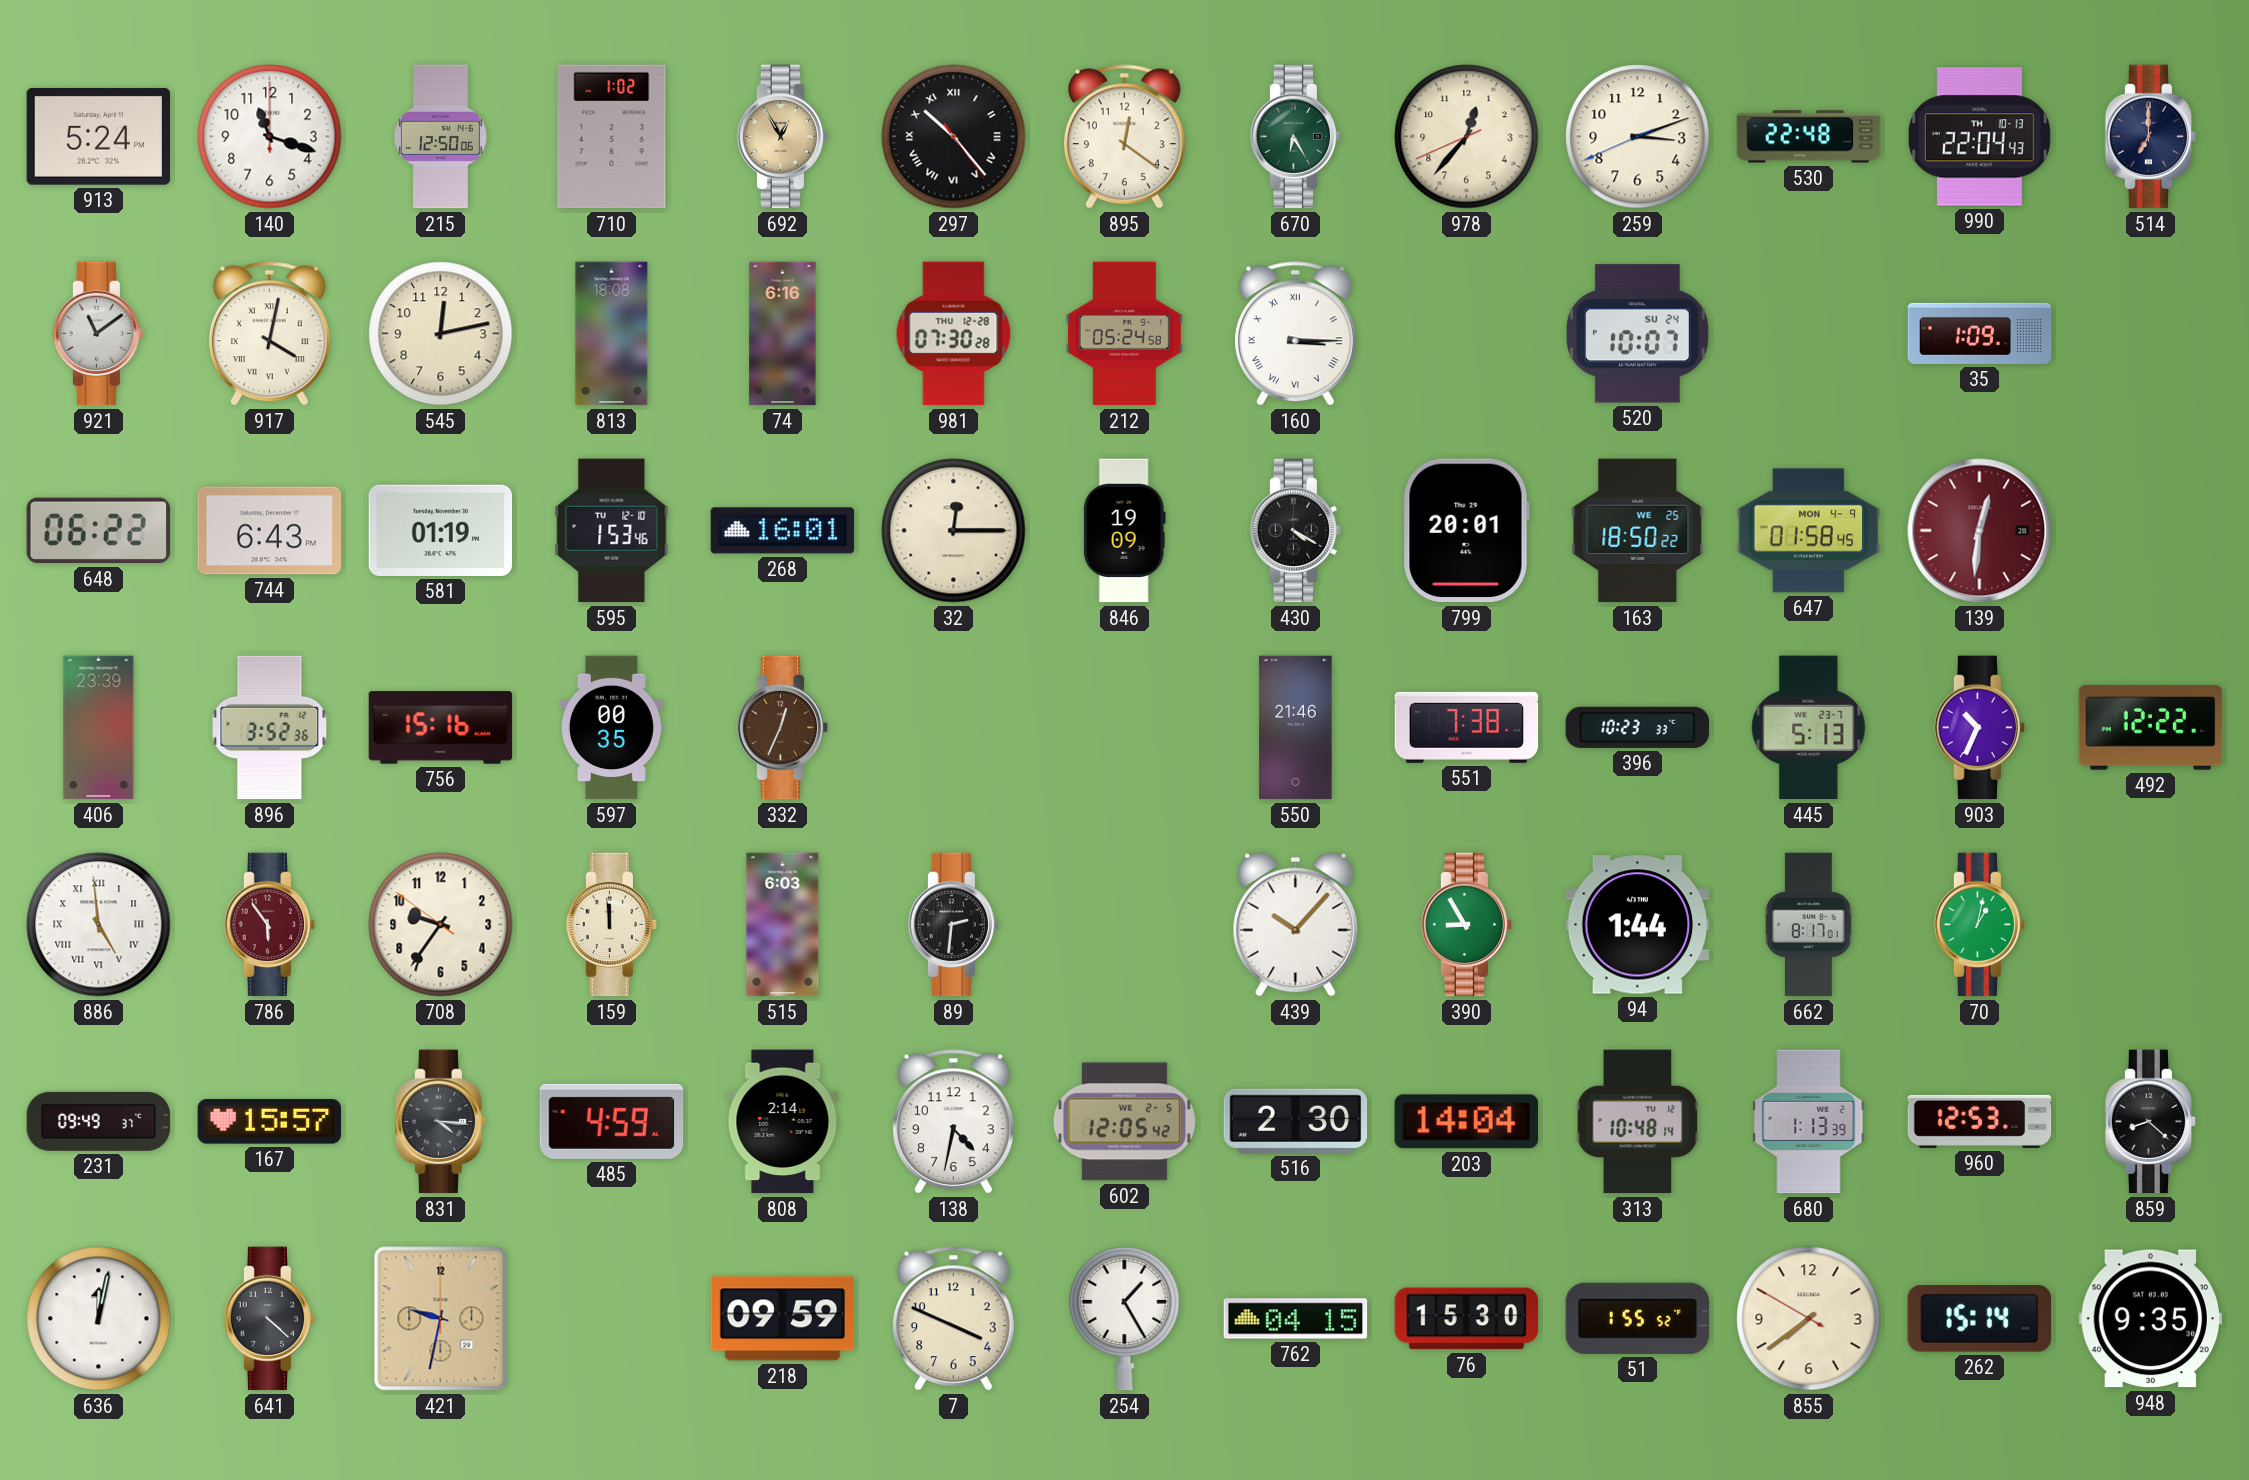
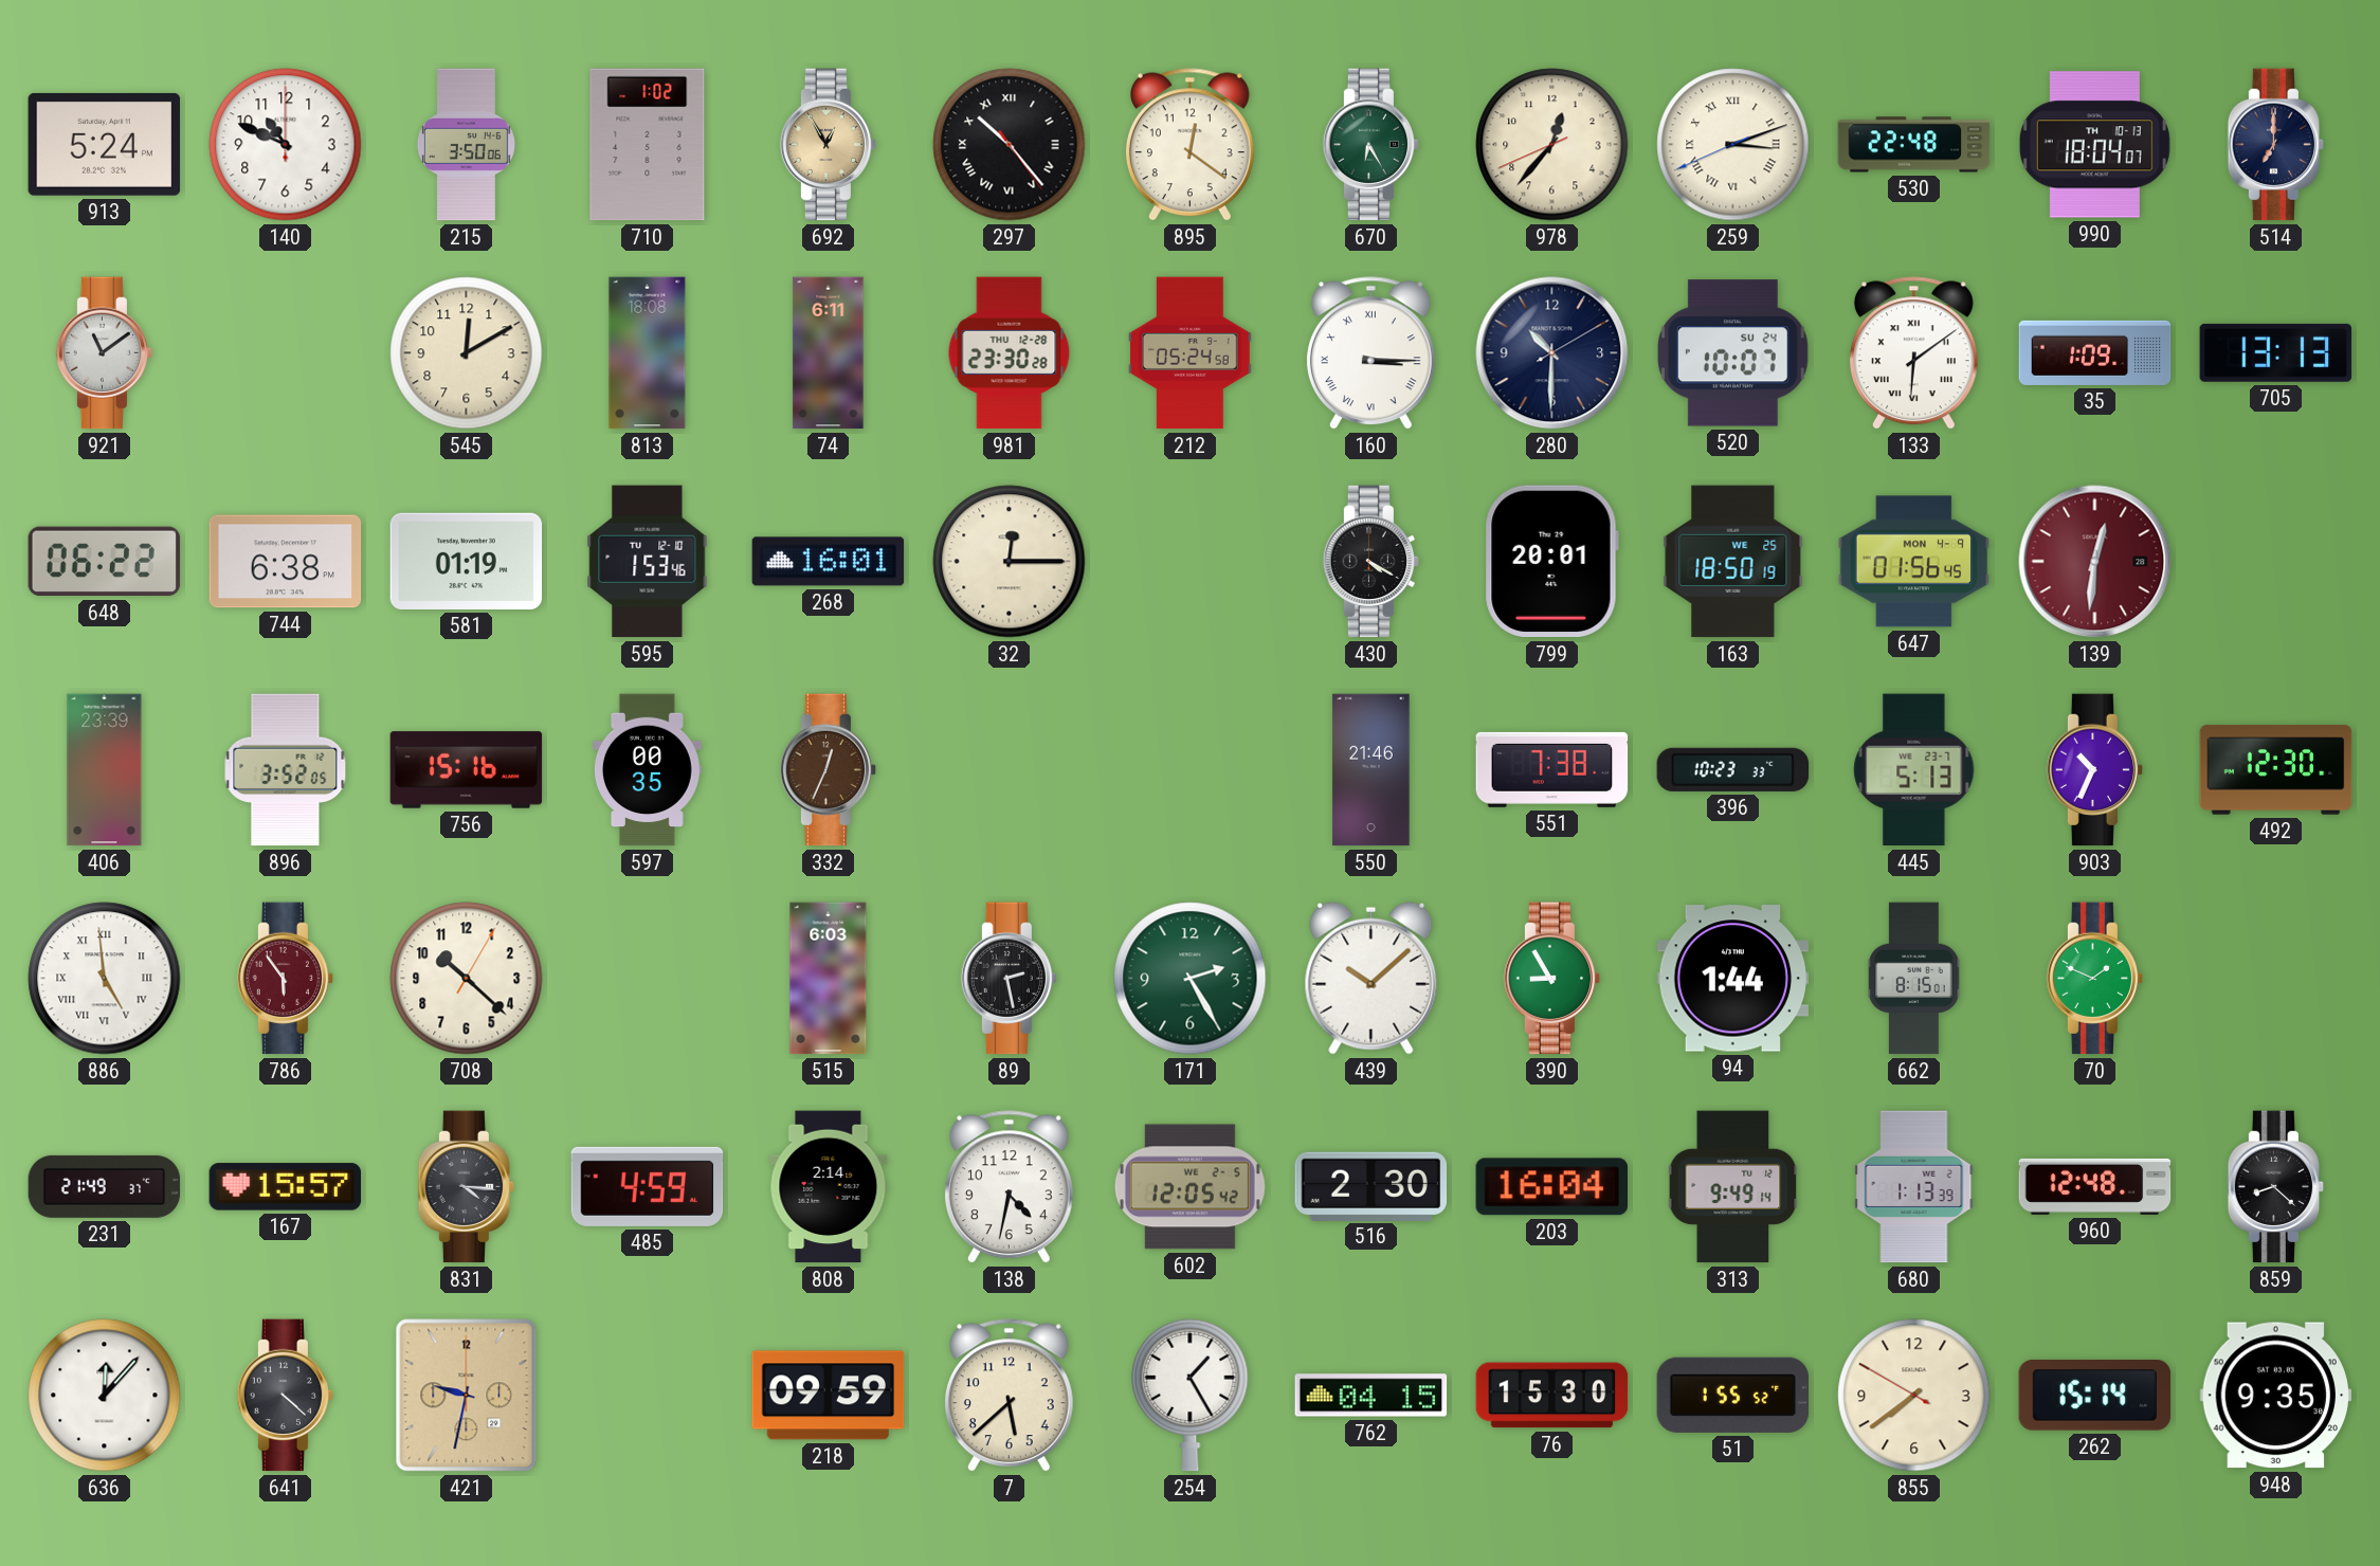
140: 11:18 -> 10:49 (286, 145)
215: 12:50 -> 3:50 (466, 145)
259 numerals: Arabic -> Roman (1733, 145)
990: 22:04 -> 18:04 (2094, 145)
917: 4:02 -> none (269, 334)
545: 12:13 -> 12:10 (467, 353)
74: 6:16 -> 6:11 (829, 353)
981: 07:30 -> 23:30 (1010, 353)
280: none -> 10:30 (1552, 353)
133: none -> 6:09 (1913, 353)
705: none -> 13:13 (2276, 352)
744: 6:43 -> 6:38 (286, 562)
846: 19:09 -> none (1124, 531)
163: 18:50:22 -> 18:50:19 (1733, 562)
647: 01:58 -> 01:56 (1914, 562)
896: 3:52:36 -> 3:52:05 (286, 770)
492: 12:22 -> 12:30 (2276, 770)
708: 9:35 -> 10:22 (467, 979)
159: 11:59 -> none (612, 925)
89: 2:31 -> 2:28 (1010, 979)
171: none -> 2:25 (1191, 979)
439: 10:07 -> 10:08 (1371, 978)
662: 8:17 -> 8:15 (1914, 979)
70: 1:02 -> 1:49 (2095, 979)
231: 09:49 -> 21:49 (105, 1186)
203: 14:04 -> 16:04 (1551, 1187)
313: 10:48 -> 9:49 (1733, 1187)
960: 12:53 -> 12:48 (2095, 1186)
636: 12:02 -> 12:07 (105, 1396)
7: 3:49 -> 5:38 (1009, 1396)
